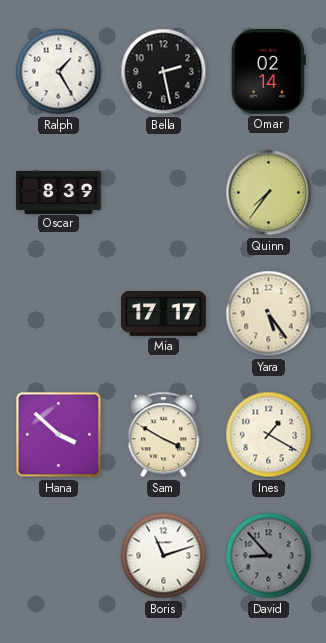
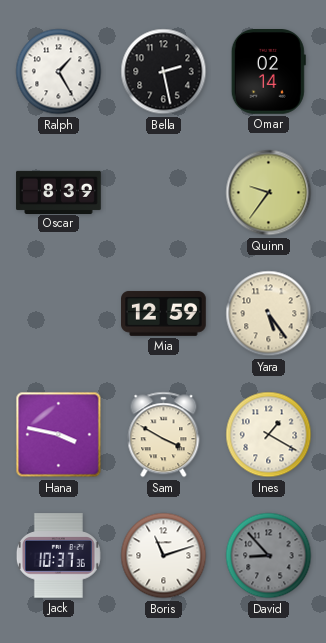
Quinn: 7:36 -> 9:36 (269, 193)
Mia: 17:17 -> 12:59 (164, 313)
Hana: 3:52 -> 3:47 (59, 435)
Jack: none -> 10:37 (58, 556)
